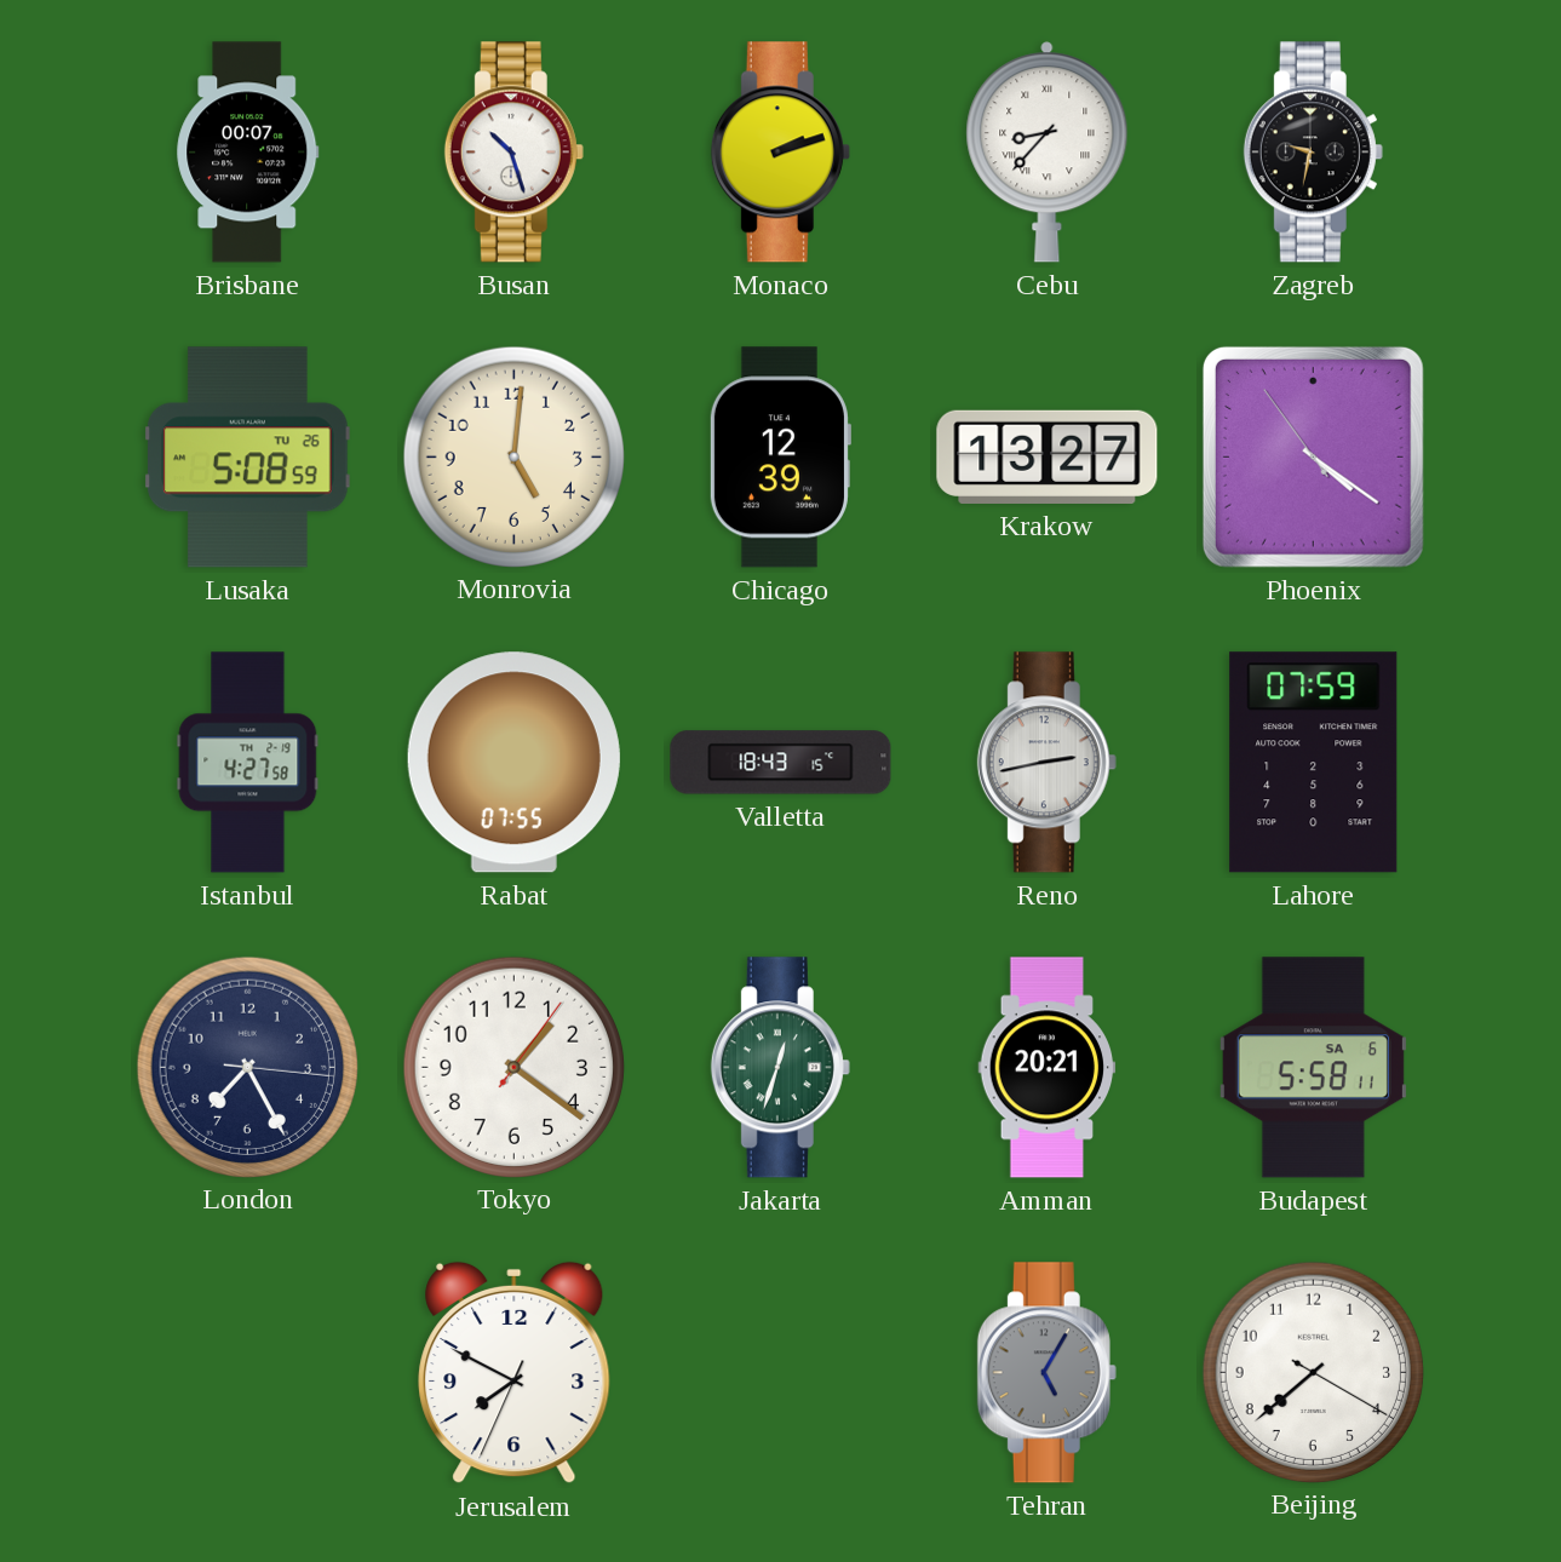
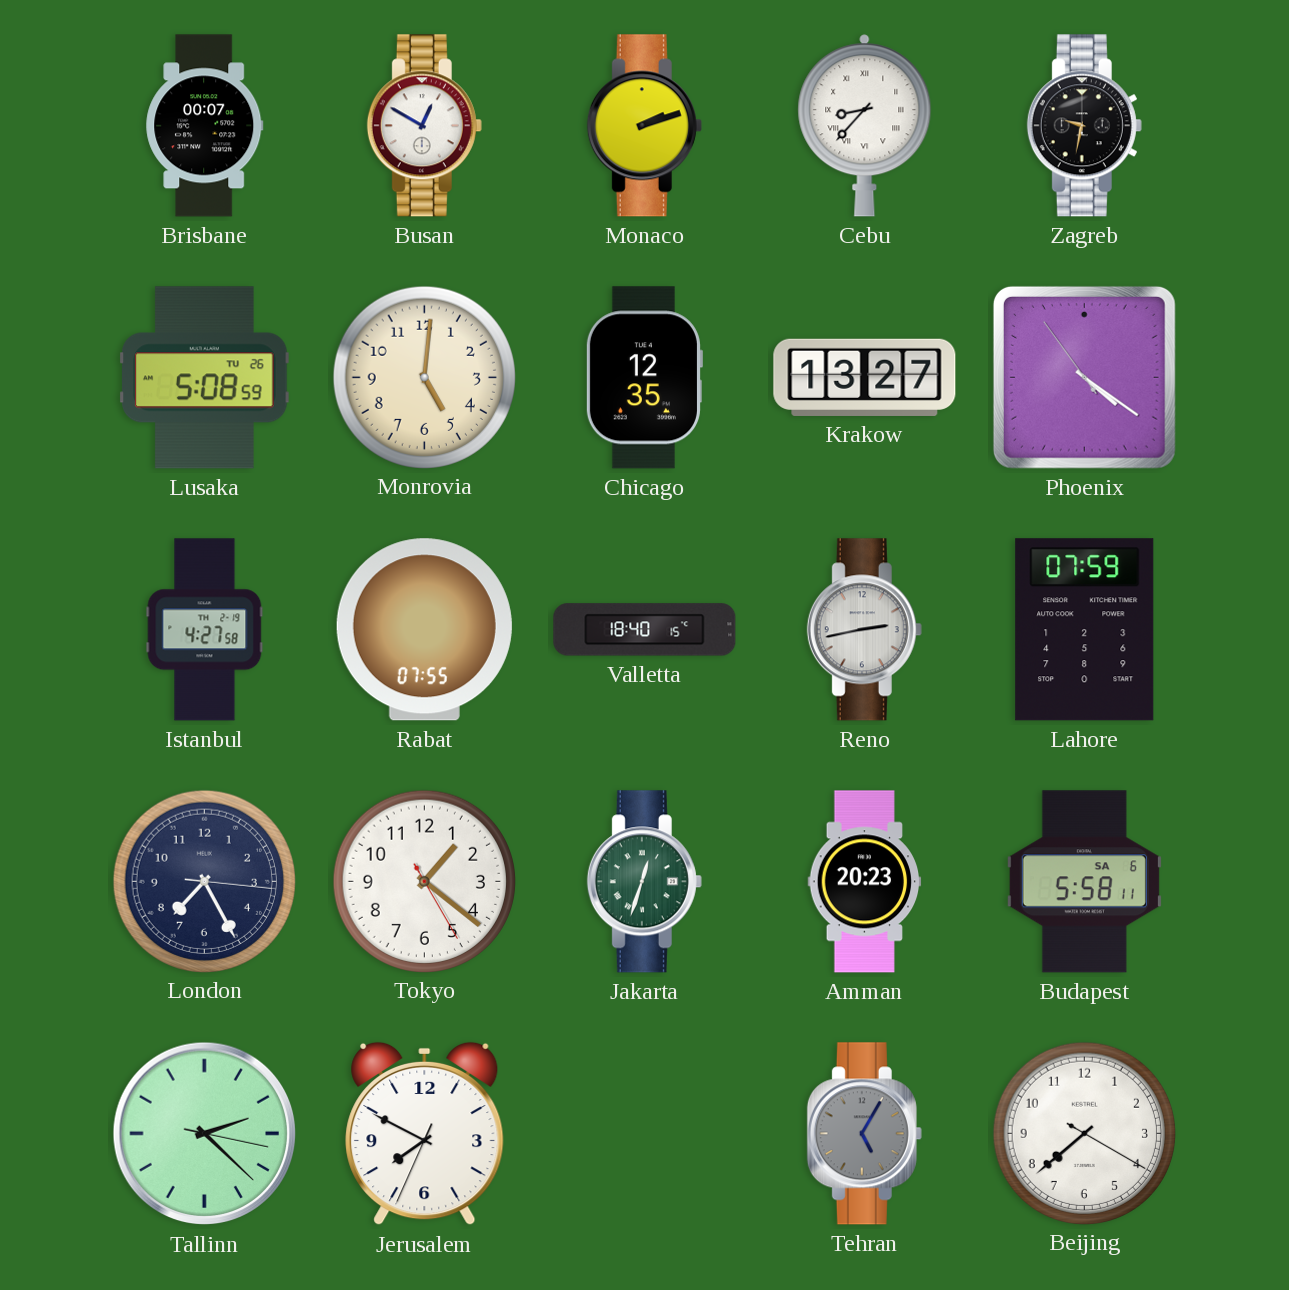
Busan: 10:27 -> 12:50 (424, 126)
Chicago: 12:39 -> 12:35 (644, 378)
Valletta: 18:43 -> 18:40 (645, 630)
Tokyo: 1:21:06 -> 1:21:25 (424, 881)
Amman: 20:21 -> 20:23 (865, 882)
Tallinn: none -> 2:22 (205, 1134)
